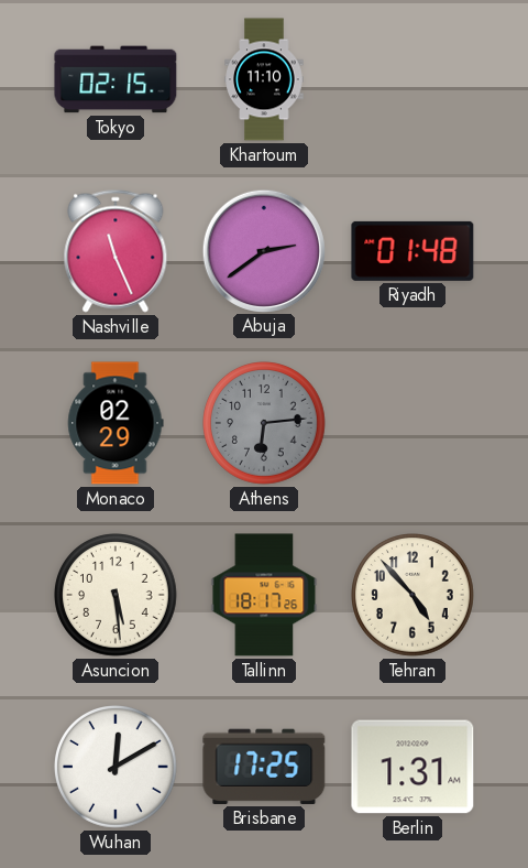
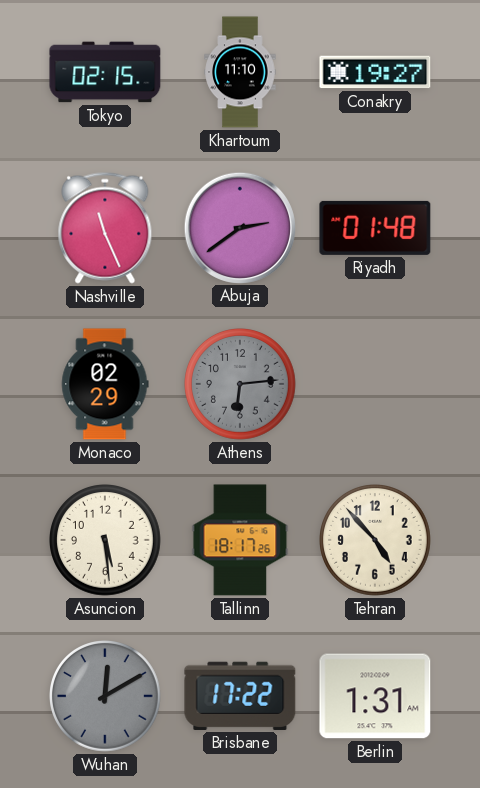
Conakry: none -> 19:27 (375, 72)
Wuhan dial: white -> grey (106, 697)
Brisbane: 17:25 -> 17:22 (240, 696)
